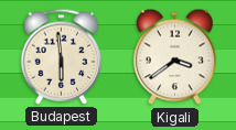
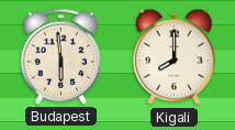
Kigali: 3:39 -> 8:00 (175, 57)
